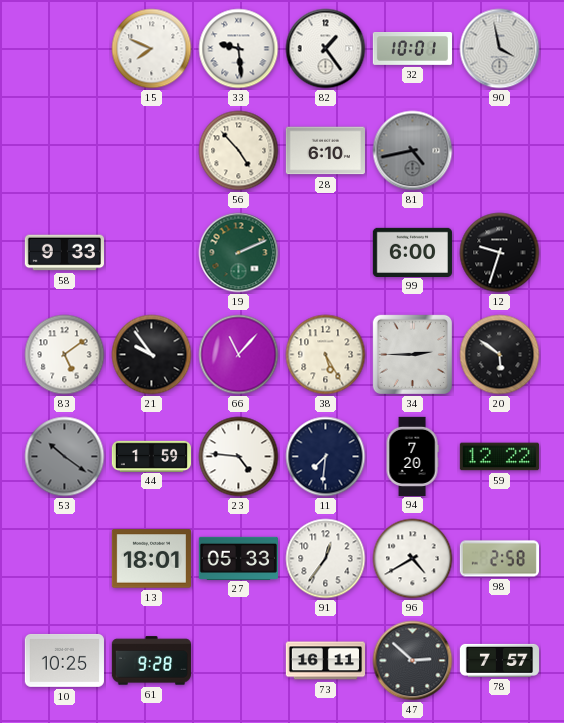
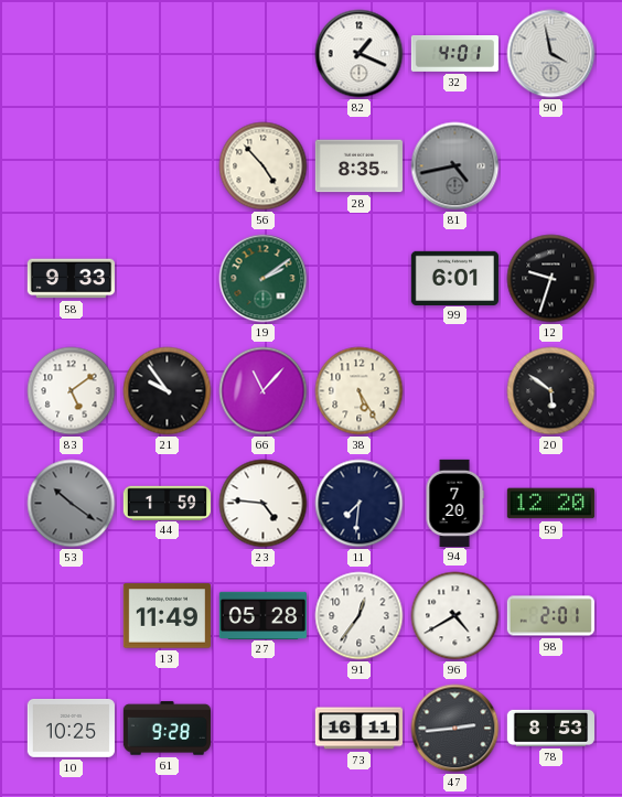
15: 7:49 -> none (152, 49)
33: 9:29 -> none (239, 49)
82: 1:24 -> 1:19 (360, 54)
32: 10:01 -> 4:01 (454, 54)
28: 6:10 -> 8:35 (358, 166)
19: 2:11 -> 2:09 (264, 279)
99: 6:00 -> 6:01 (454, 278)
34: 2:45 -> none (412, 354)
59: 12:22 -> 12:20 (550, 504)
13: 18:01 -> 11:49 (167, 616)
27: 05:33 -> 05:28 (262, 615)
98: 2:58 -> 2:01 (550, 616)
47: 2:52 -> 2:44 (455, 729)
78: 7:57 -> 8:53 (550, 728)
